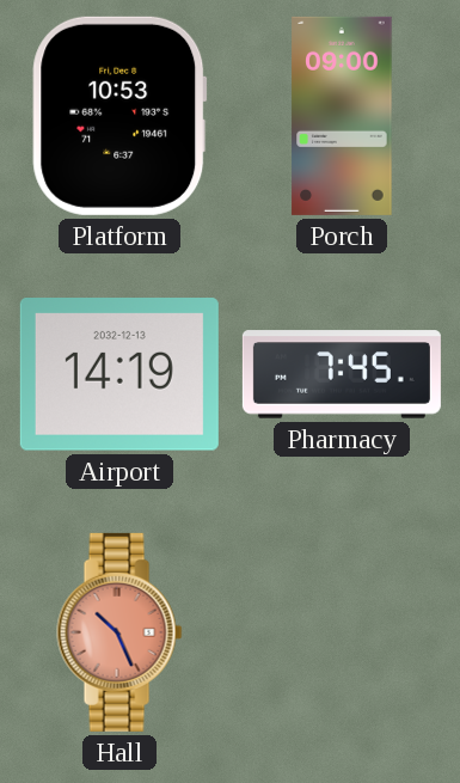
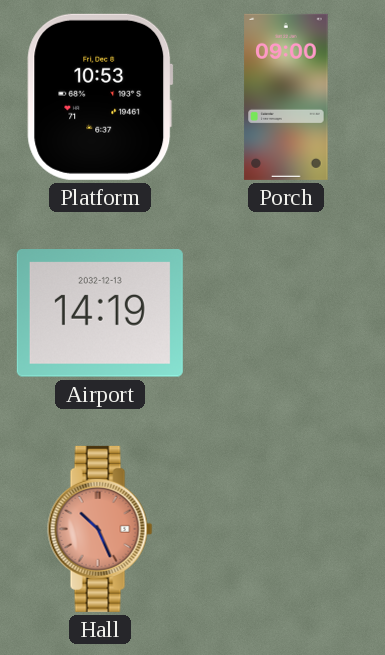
Pharmacy: 7:45 -> none (342, 374)
